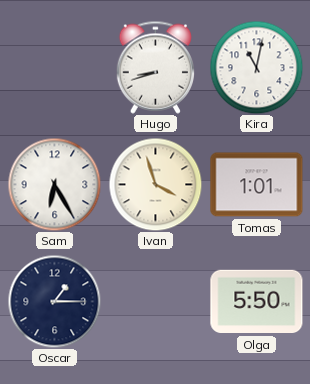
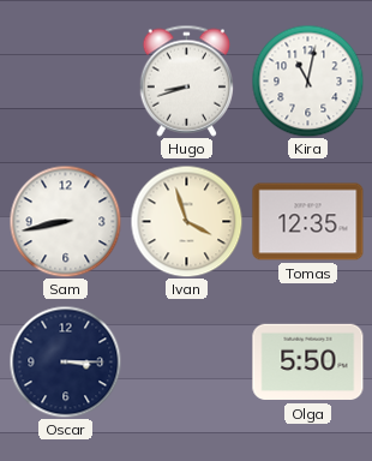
Sam: 6:25 -> 8:43 (65, 221)
Tomas: 1:01 -> 12:35 (308, 222)
Oscar: 1:15 -> 3:15 (65, 361)
